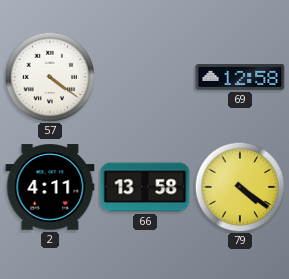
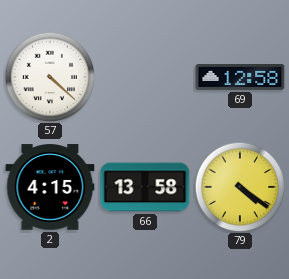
57: 4:21 -> 4:22 (50, 77)
2: 4:11 -> 4:15 (50, 187)
